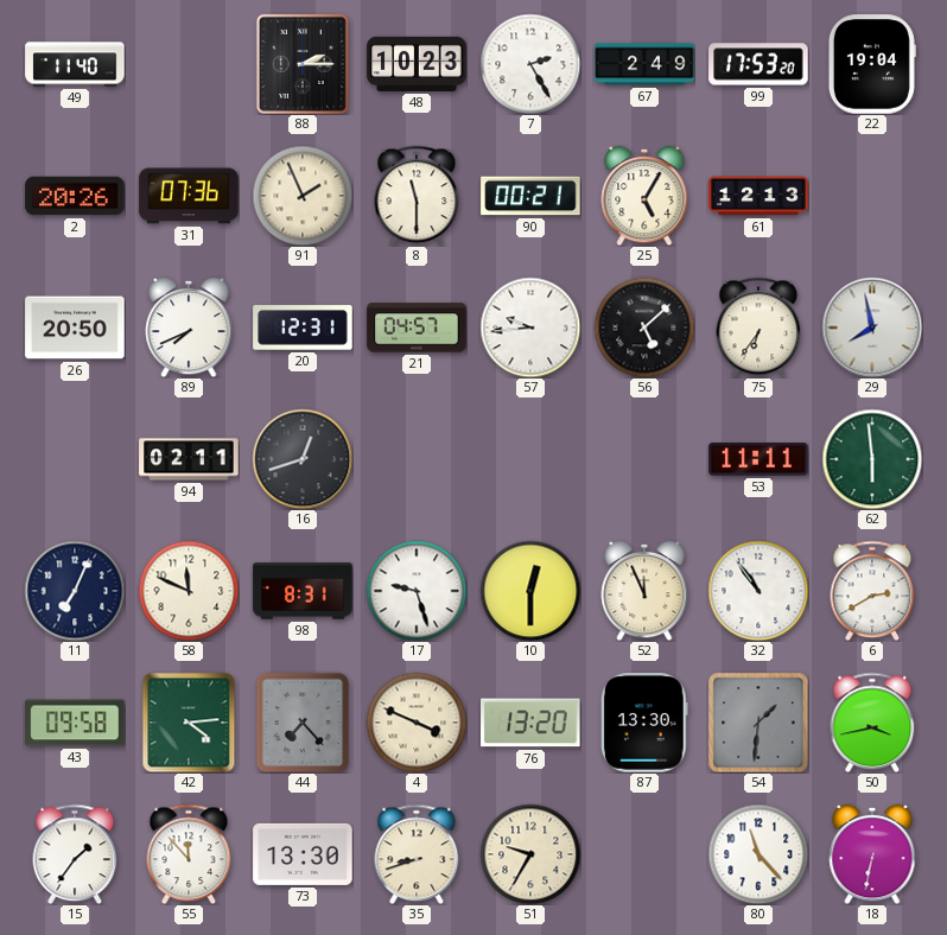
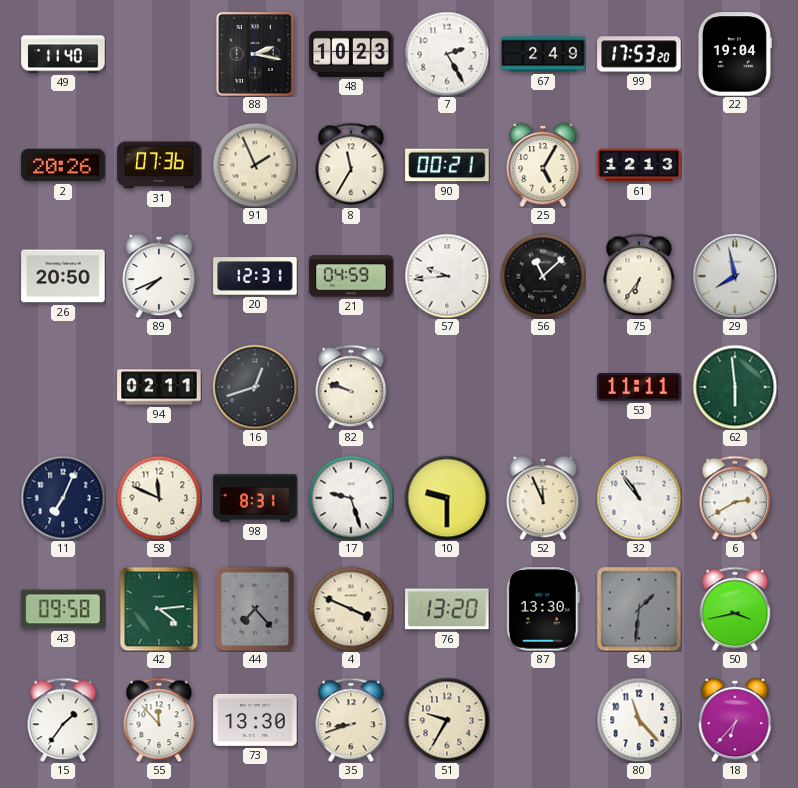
88: 2:15 -> 2:17 (255, 54)
8: 11:30 -> 11:35 (351, 165)
21: 04:57 -> 04:59 (351, 276)
56: 5:08 -> 11:08 (543, 276)
82: none -> 9:48 (351, 387)
10: 12:30 -> 9:30 (447, 498)
18: 6:32 -> 6:37 (735, 720)
